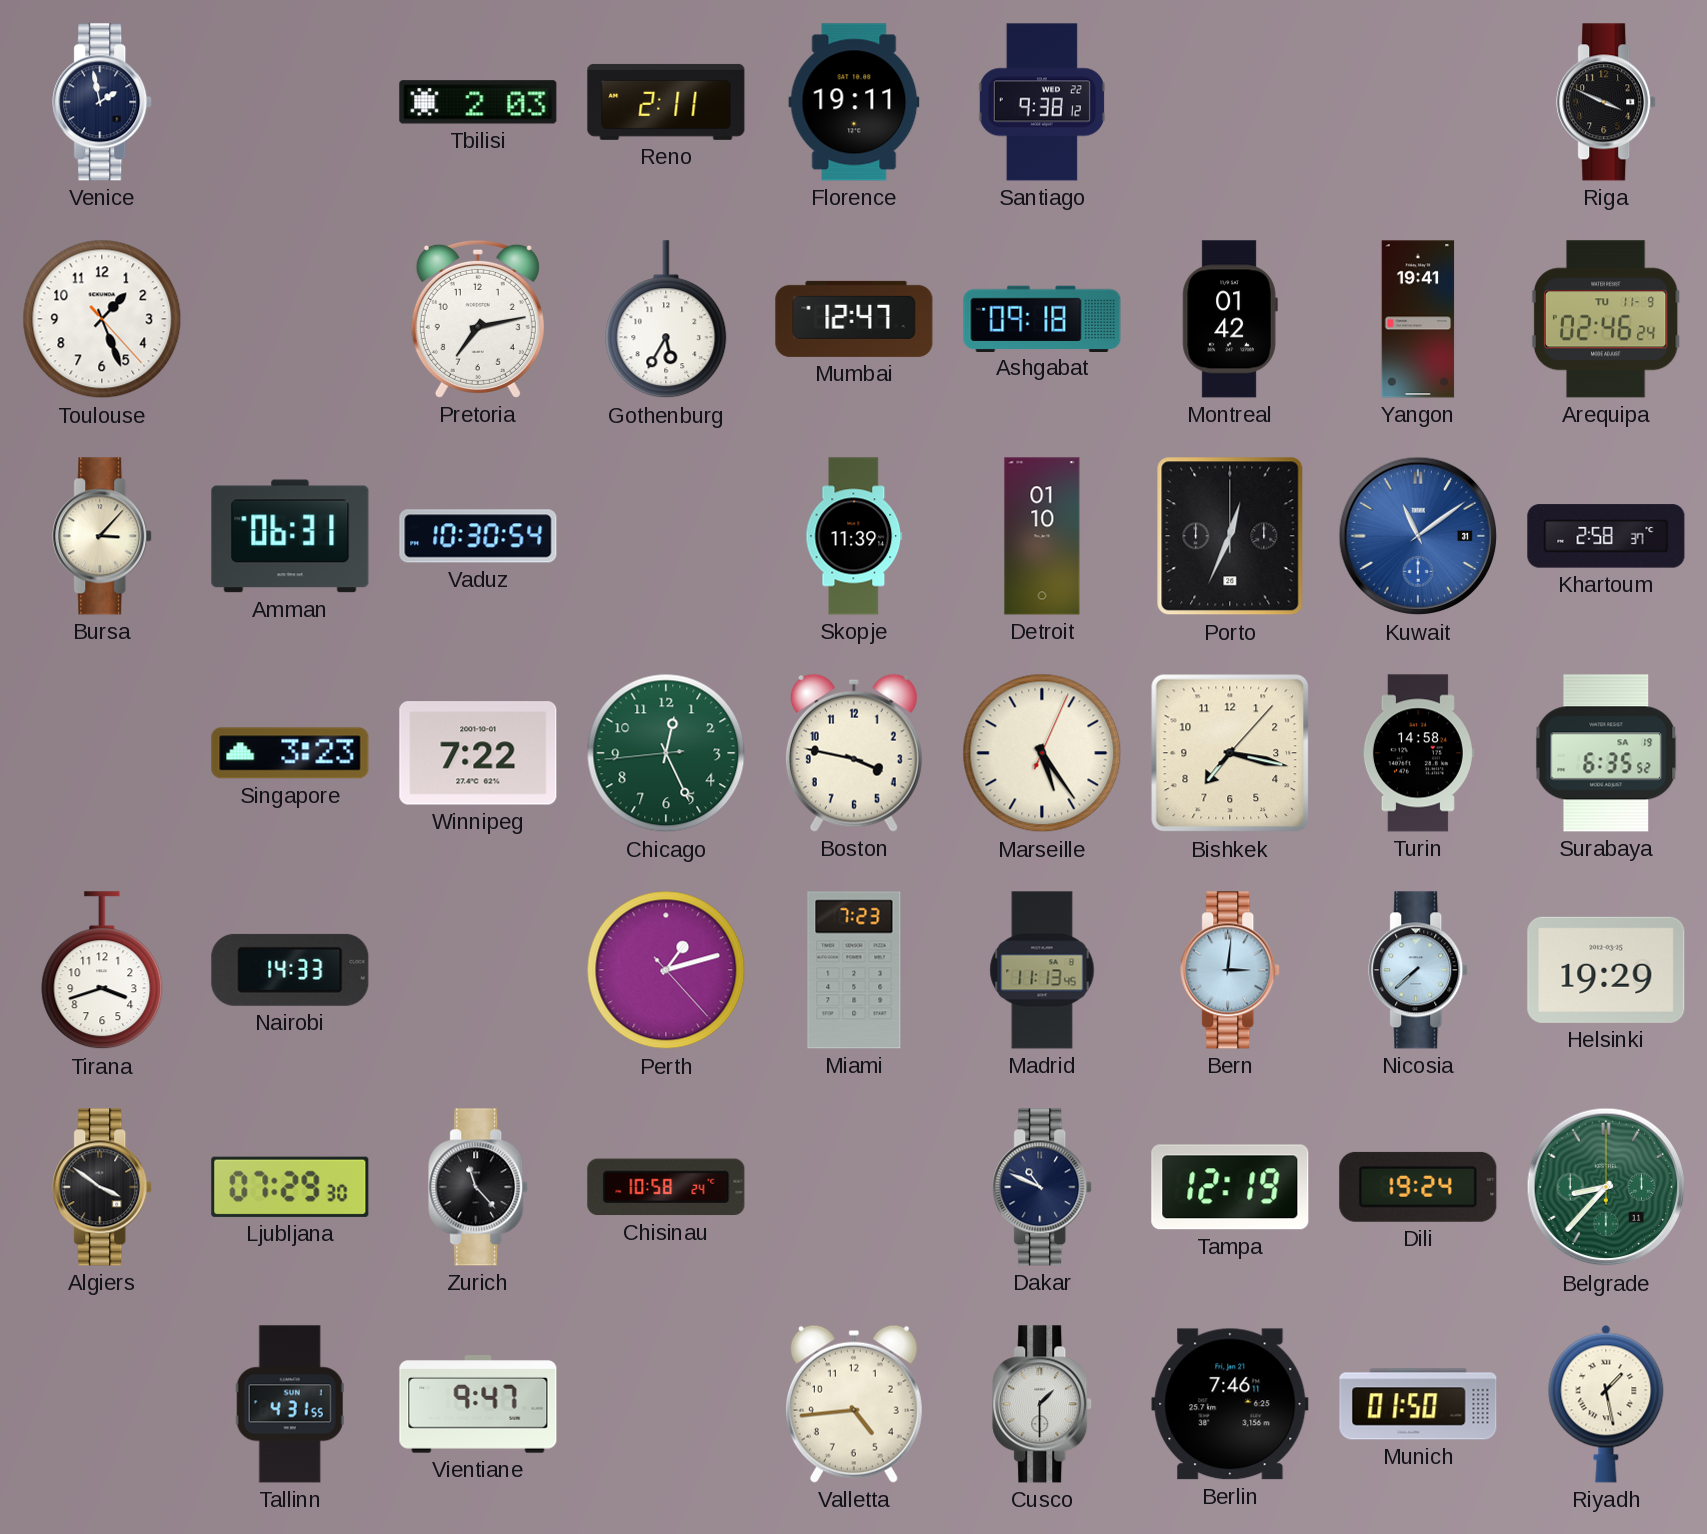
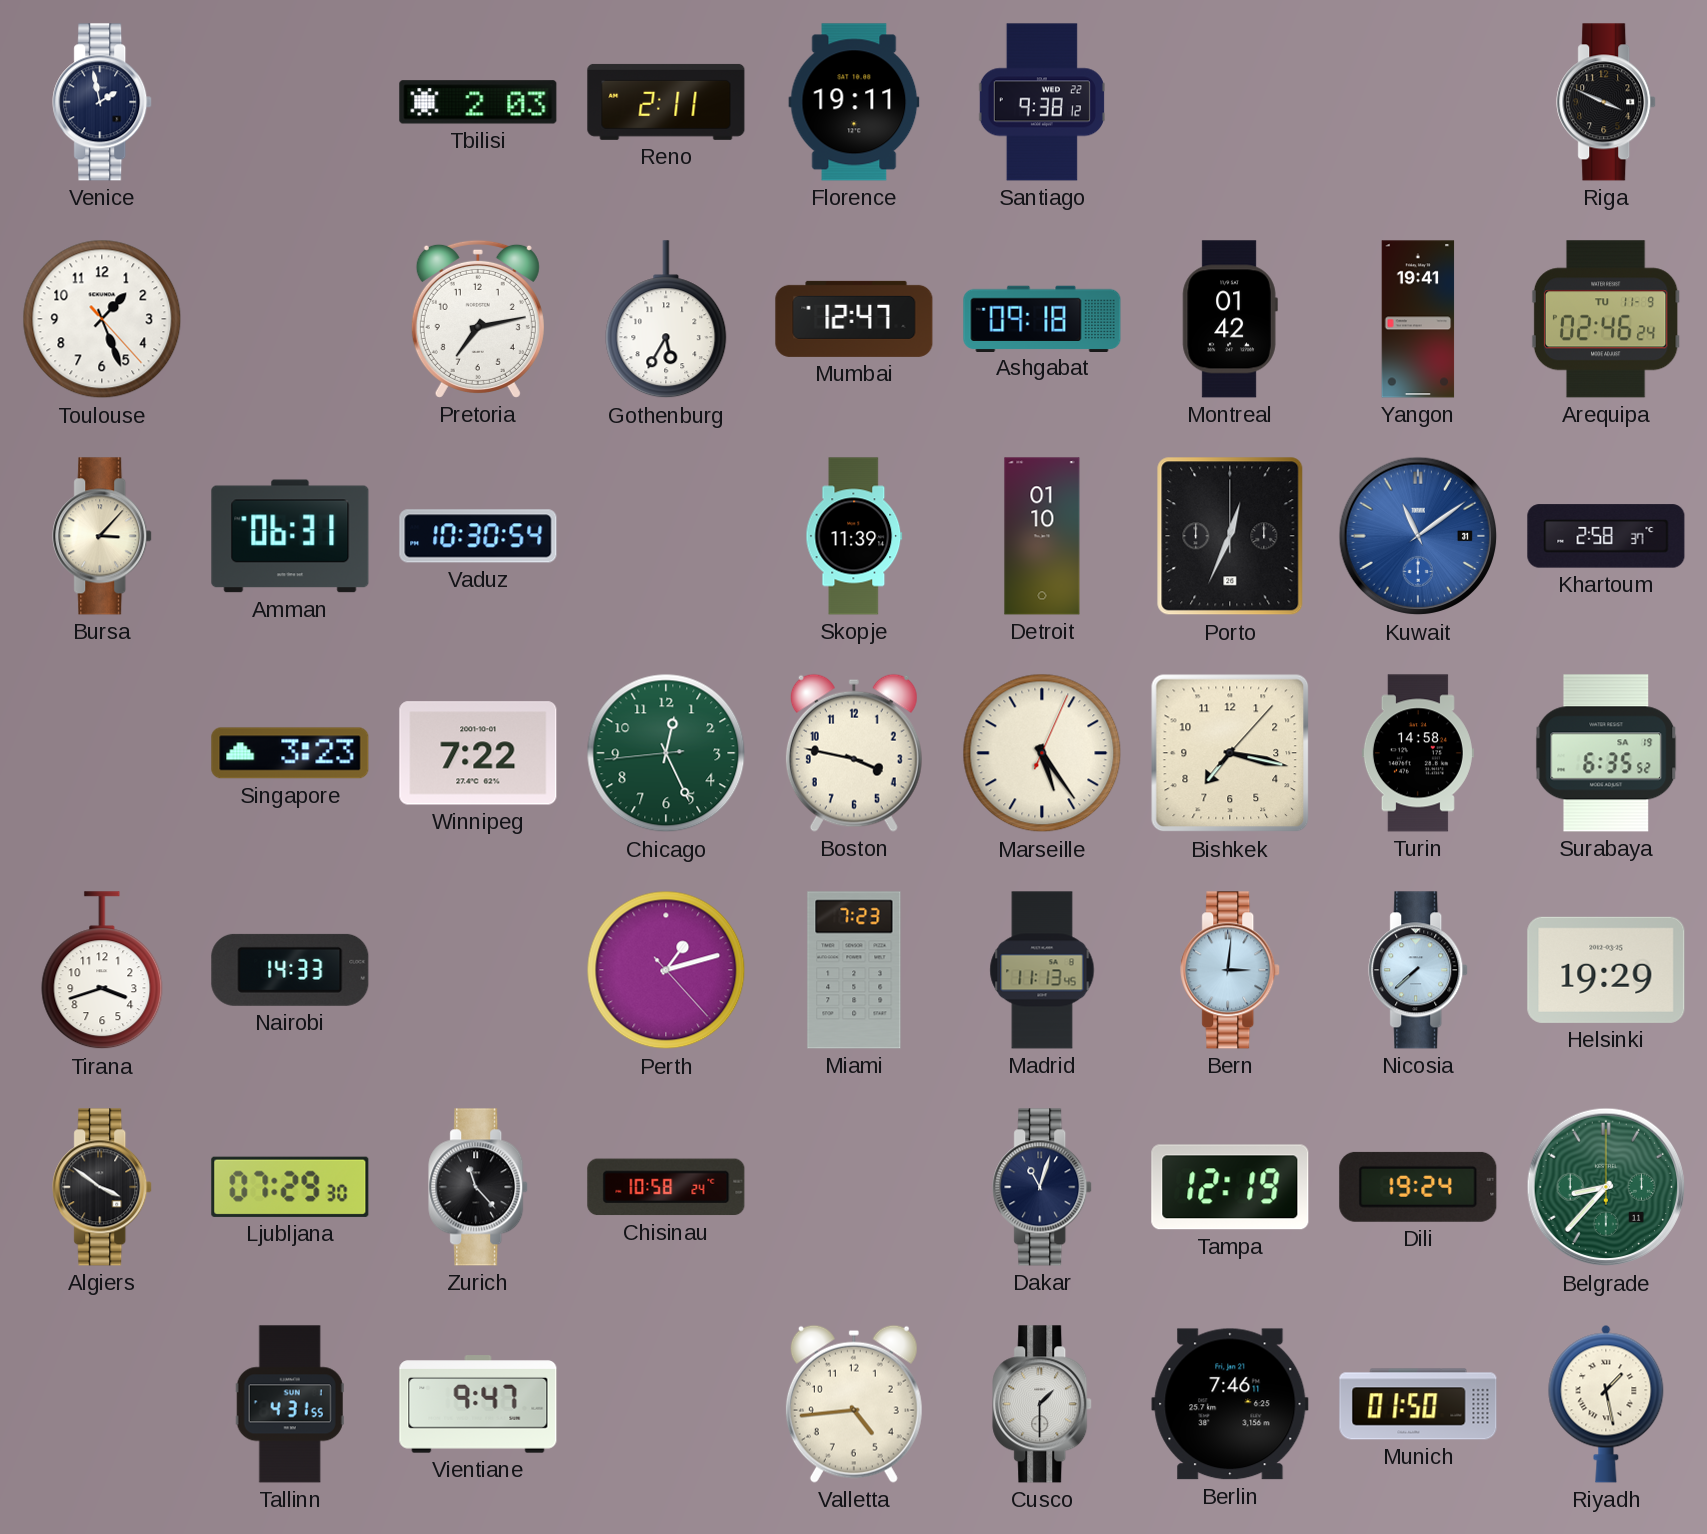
Dakar: 10:49 -> 11:03 (1043, 1187)
